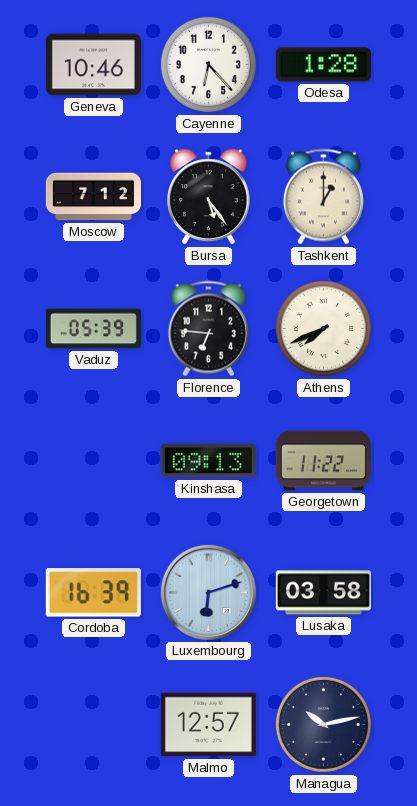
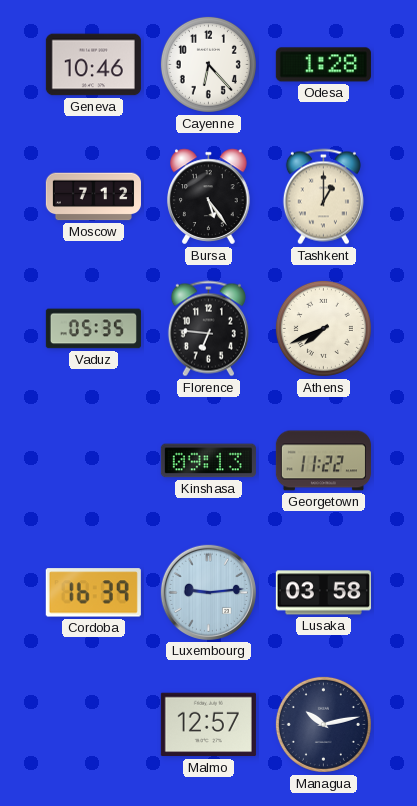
Vaduz: 05:39 -> 05:35 (93, 329)
Luxembourg: 6:12 -> 9:14 (208, 592)
